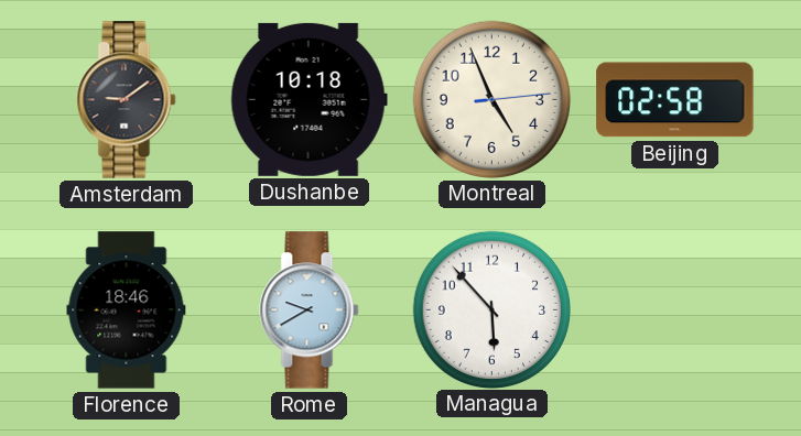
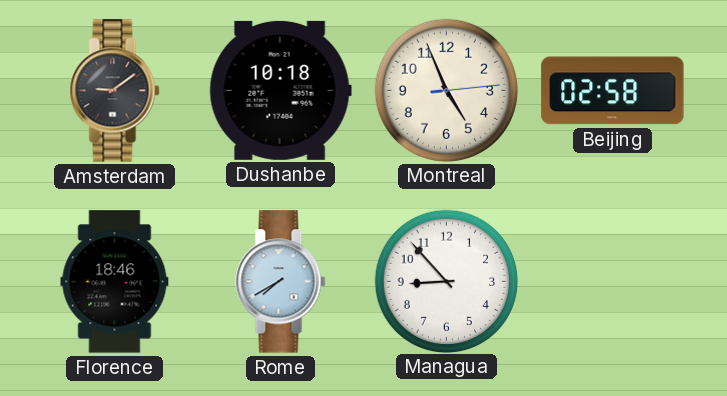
Rome: 9:40 -> 7:40 (281, 282)
Managua: 5:53 -> 8:53 (446, 281)
